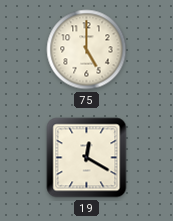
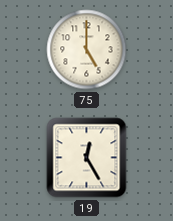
19: 12:20 -> 12:25 (87, 158)
